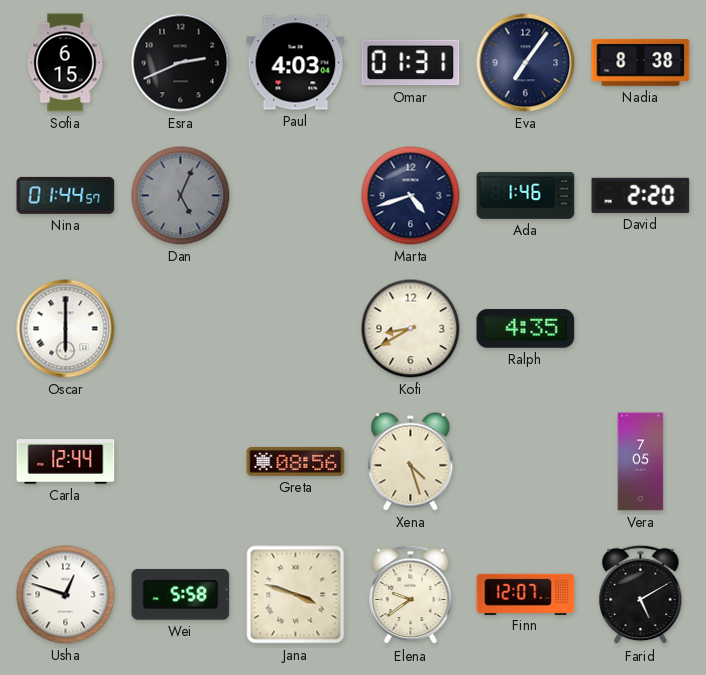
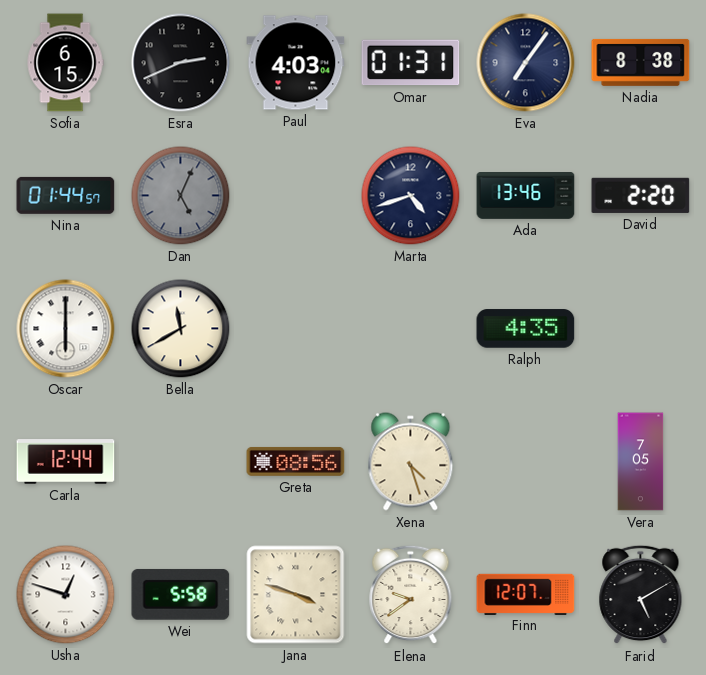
Ada: 1:46 -> 13:46 (526, 196)
Bella: none -> 11:40 (181, 329)
Kofi: 8:40 -> none (411, 329)
